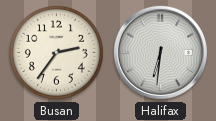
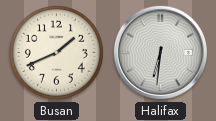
Busan: 2:36 -> 1:41 (56, 52)
